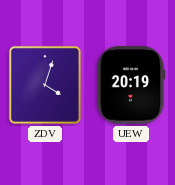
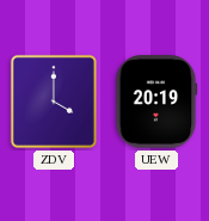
ZDV: 4:03 -> 4:00 (54, 102)
